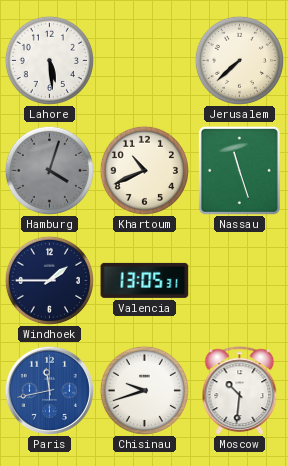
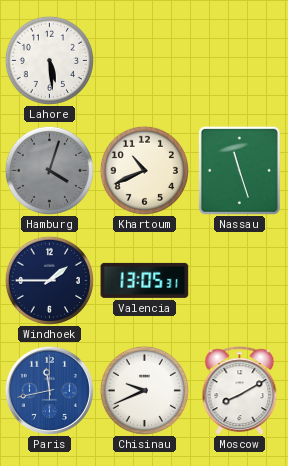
Jerusalem: 7:38 -> none (239, 60)
Chisinau: 9:42 -> 9:41 (144, 390)
Moscow: 10:31 -> 8:10 (240, 391)
